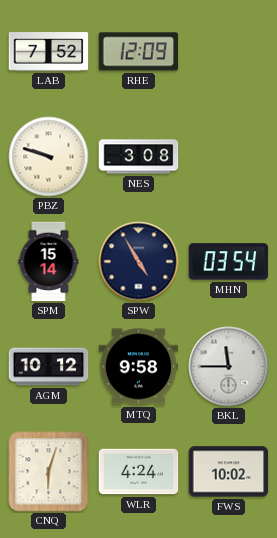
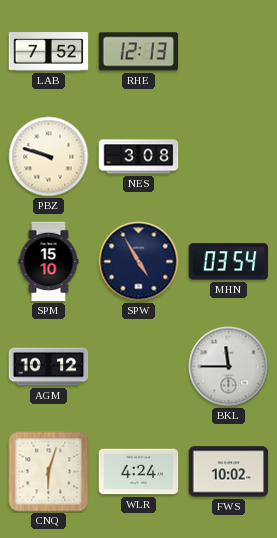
RHE: 12:09 -> 12:13 (139, 52)
SPM: 15:14 -> 15:10 (49, 262)
MTQ: 9:58 -> none (139, 367)
